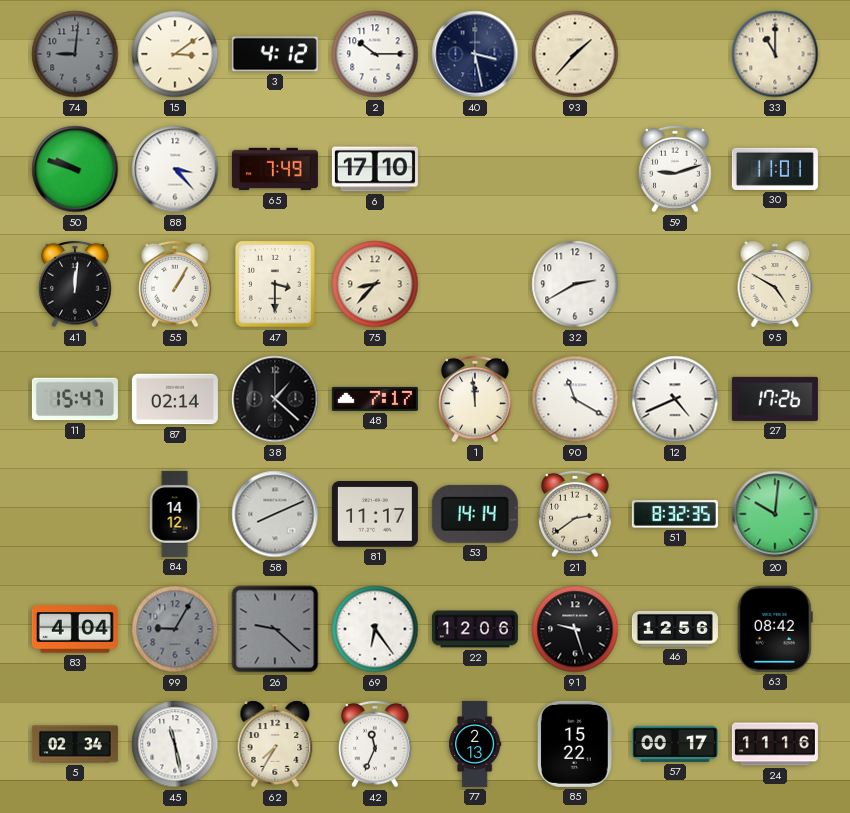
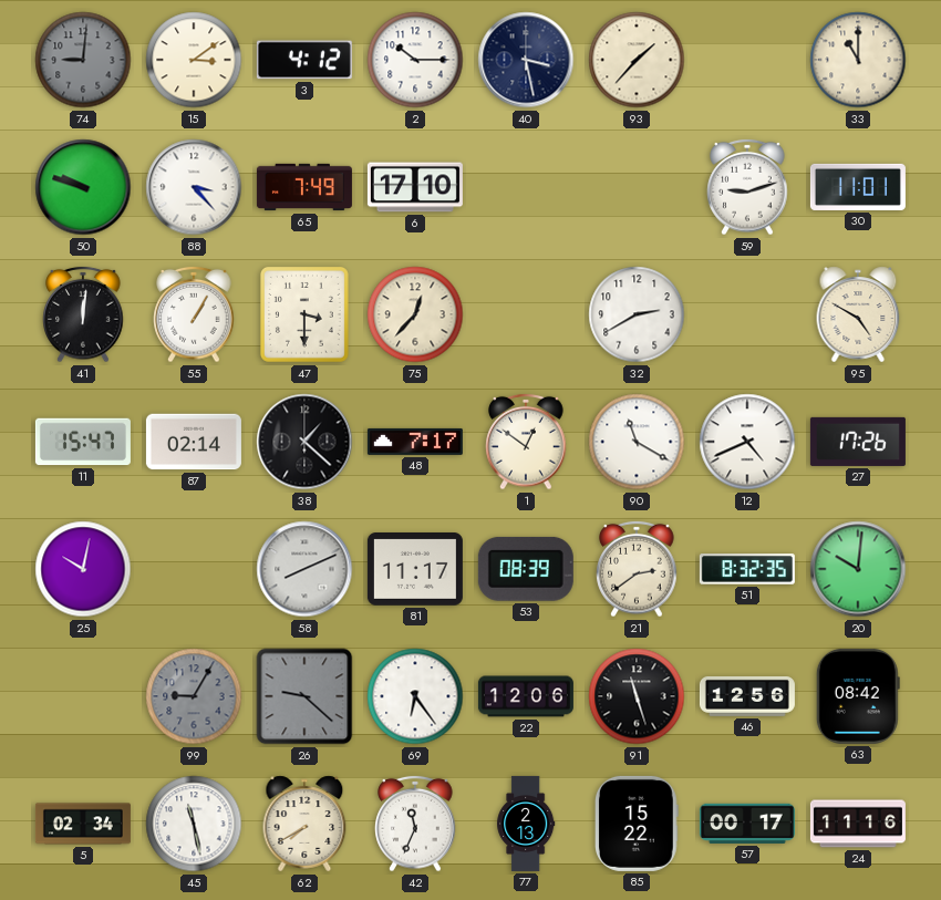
75: 8:37 -> 12:37 (415, 314)
1: 11:59 -> 12:51 (526, 442)
25: none -> 10:02 (83, 569)
84: 14:12 -> none (175, 514)
53: 14:14 -> 08:39 (526, 569)
83: 4:04 -> none (75, 629)
91: 9:27 -> 11:27 (637, 696)
62: 7:35 -> 7:40 (304, 824)
